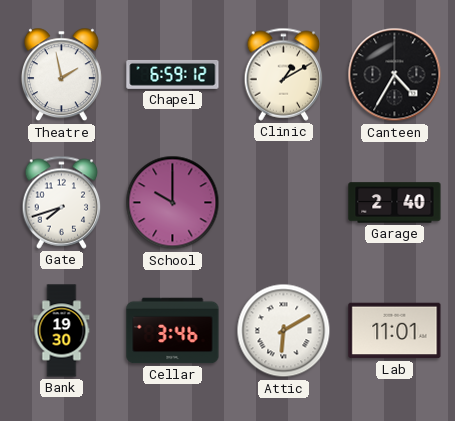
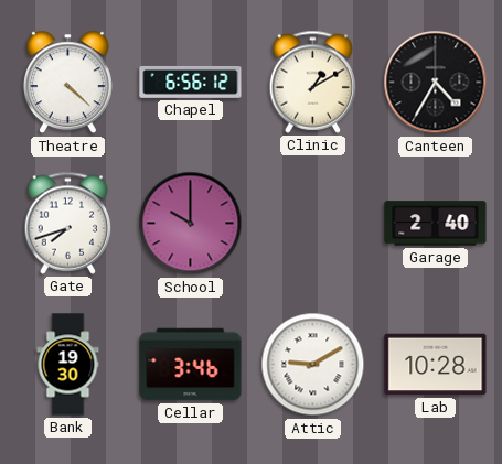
Theatre: 1:58 -> 4:22 (67, 83)
Chapel: 6:59 -> 6:56 (191, 82)
Attic: 6:10 -> 9:10 (313, 365)
Lab: 11:01 -> 10:28 (436, 365)
